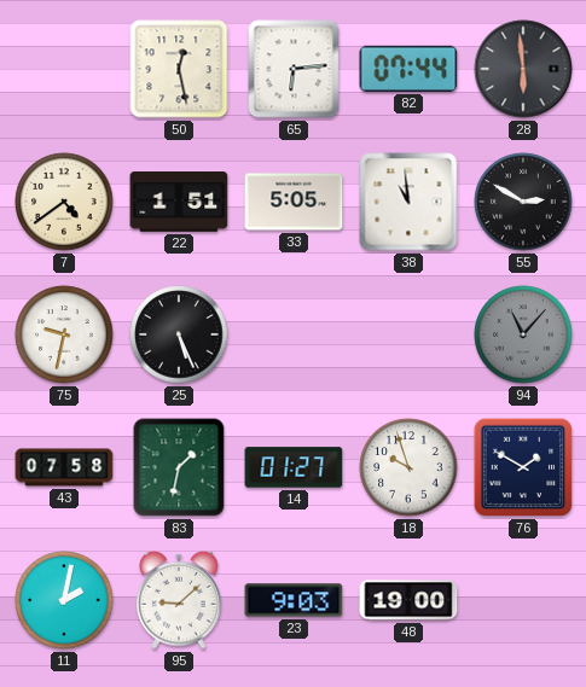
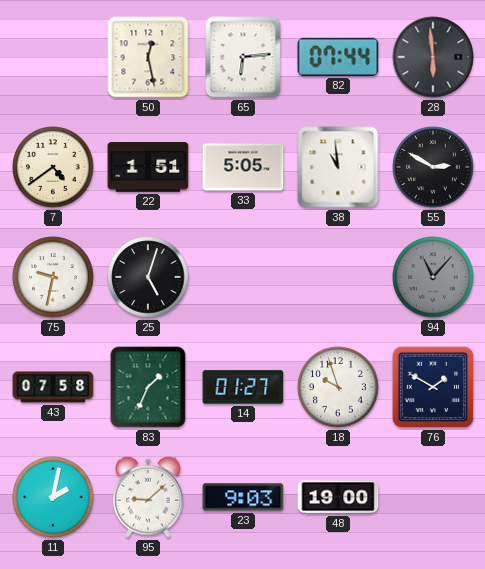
25: 5:26 -> 5:03 (148, 277)
83: 1:32 -> 1:34 (148, 387)
